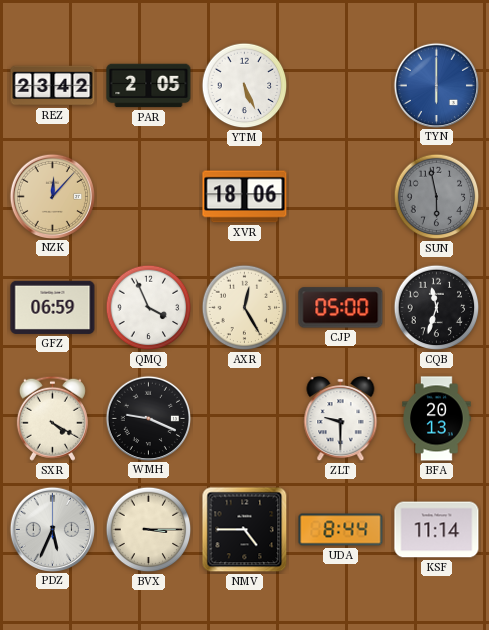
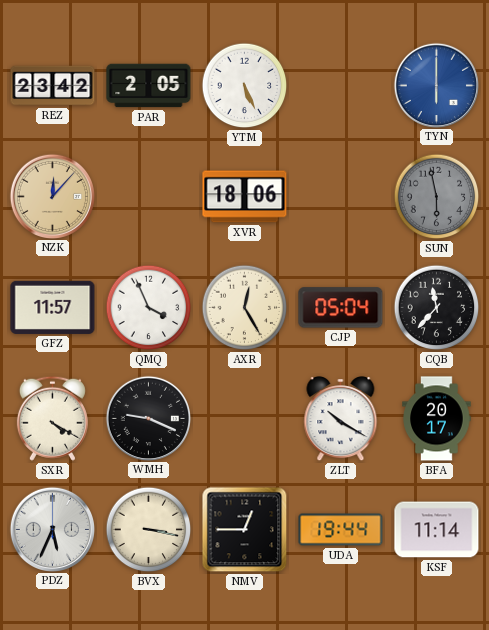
GFZ: 06:59 -> 11:57 (53, 307)
CJP: 05:00 -> 05:04 (341, 308)
CQB: 11:33 -> 11:37 (437, 308)
ZLT: 9:30 -> 10:20 (341, 419)
BFA: 20:13 -> 20:17 (437, 419)
BVX: 3:15 -> 3:17 (149, 530)
NMV: 4:45 -> 12:45 (245, 530)
UDA: 8:44 -> 19:44 (341, 530)
